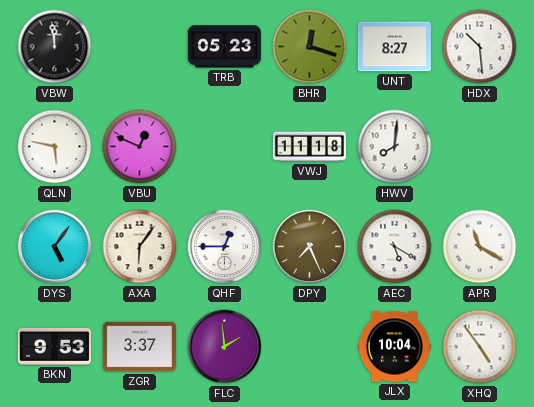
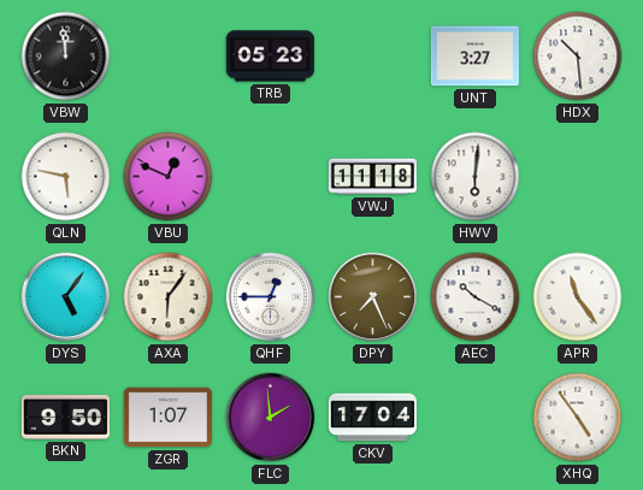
BHR: 12:18 -> none (310, 47)
UNT: 8:27 -> 3:27 (474, 57)
HWV: 8:01 -> 6:01 (476, 177)
AEC: 5:20 -> 10:20 (476, 297)
APR: 11:20 -> 11:24 (578, 297)
BKN: 9:53 -> 9:50 (65, 418)
ZGR: 3:37 -> 1:07 (167, 418)
CKV: none -> 17:04 (372, 418)
JLX: 10:04 -> none (394, 347)
